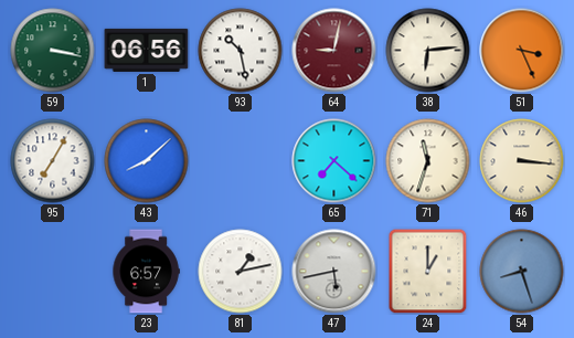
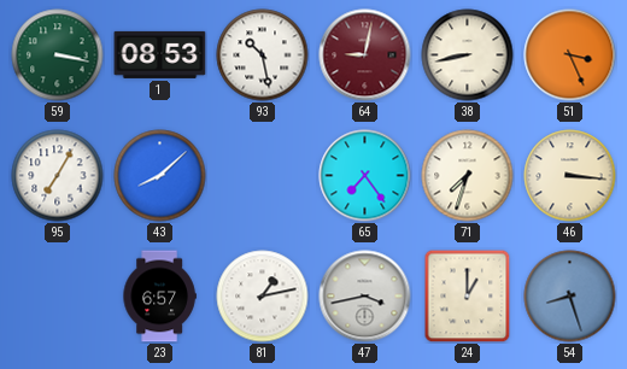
1: 06:56 -> 08:53 (160, 54)
38: 6:14 -> 8:43 (468, 55)
65: 7:22 -> 7:24 (365, 176)
71: 11:33 -> 7:33 (468, 176)
47: 5:43 -> 3:43 (365, 297)
